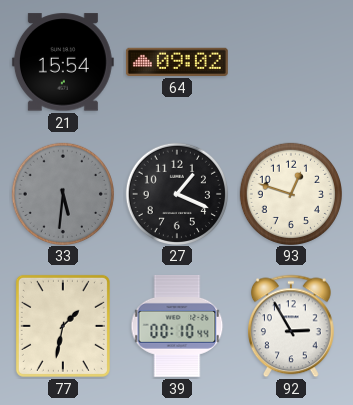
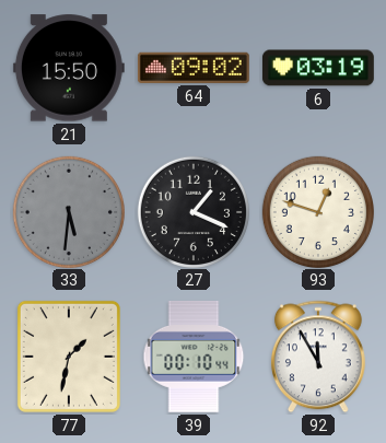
21: 15:54 -> 15:50 (69, 68)
6: none -> 03:19 (318, 68)
92: 2:55 -> 11:55 (318, 357)
